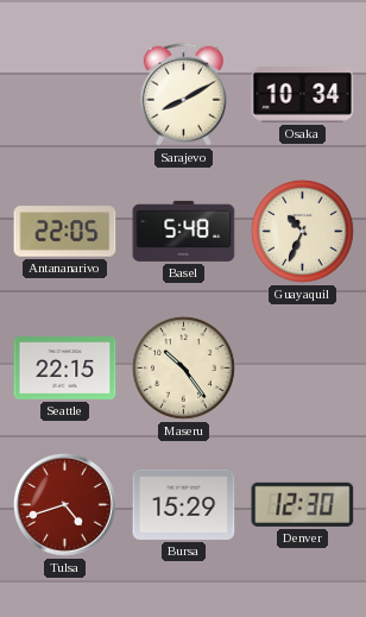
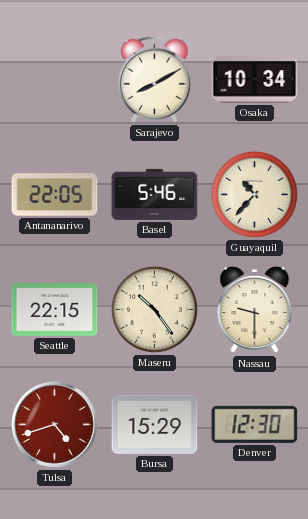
Basel: 5:48 -> 5:46 (155, 194)
Guayaquil: 10:34 -> 10:37 (254, 194)
Nassau: none -> 9:30 (255, 310)
